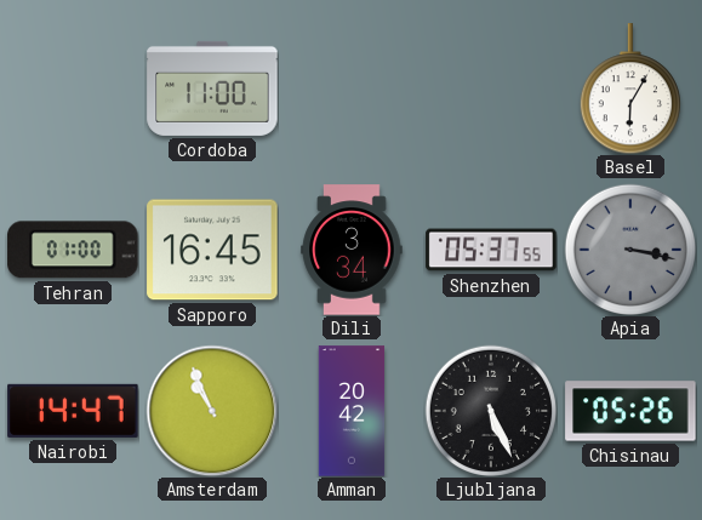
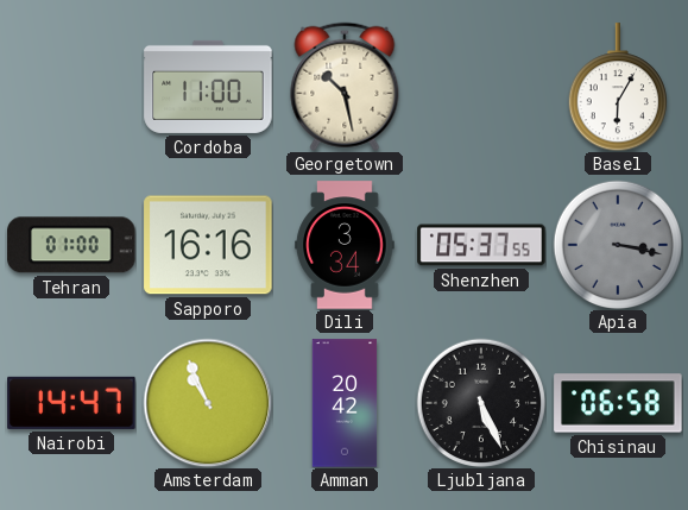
Georgetown: none -> 10:28 (345, 87)
Sapporo: 16:45 -> 16:16 (208, 245)
Chisinau: 05:26 -> 06:58 (618, 403)
